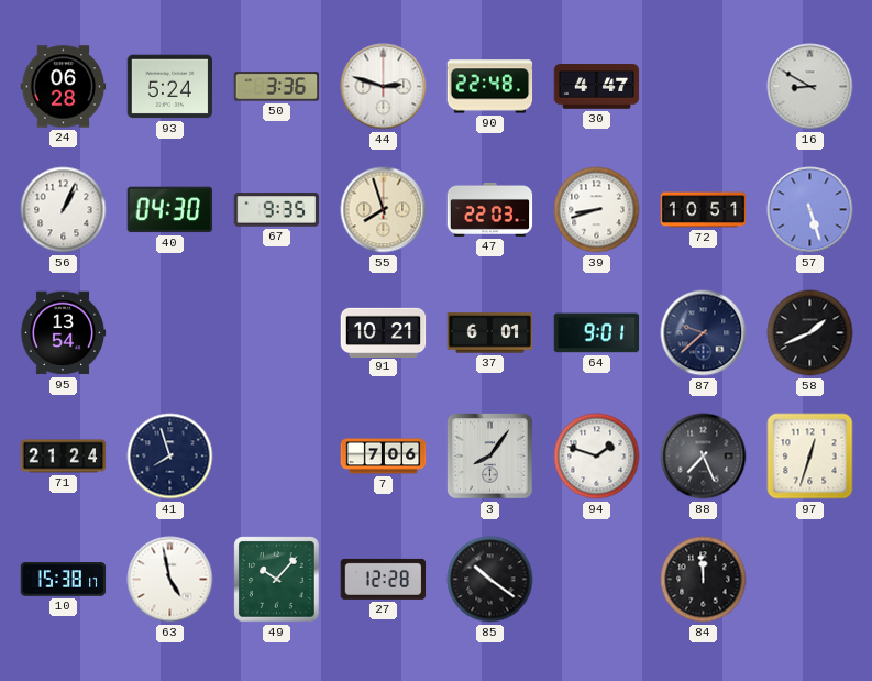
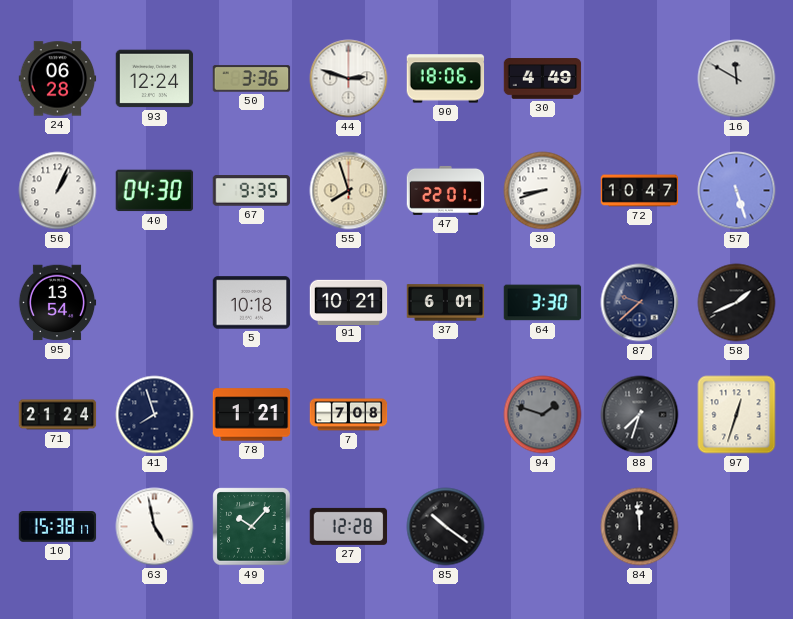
93: 5:24 -> 12:24 (155, 79)
90: 22:48 -> 18:06 (446, 79)
30: 4:47 -> 4:49 (543, 79)
16: 8:50 -> 11:50 (737, 79)
47: 22:03 -> 22:01 (446, 190)
72: 10:51 -> 10:47 (640, 191)
5: none -> 10:18 (252, 303)
64: 9:01 -> 3:30 (543, 303)
78: none -> 1:21 (252, 415)
7: 7:06 -> 7:08 (349, 415)
3: 8:06 -> none (490, 457)
94 dial: white -> grey (543, 415)
88: 7:26 -> 7:33 (640, 415)
